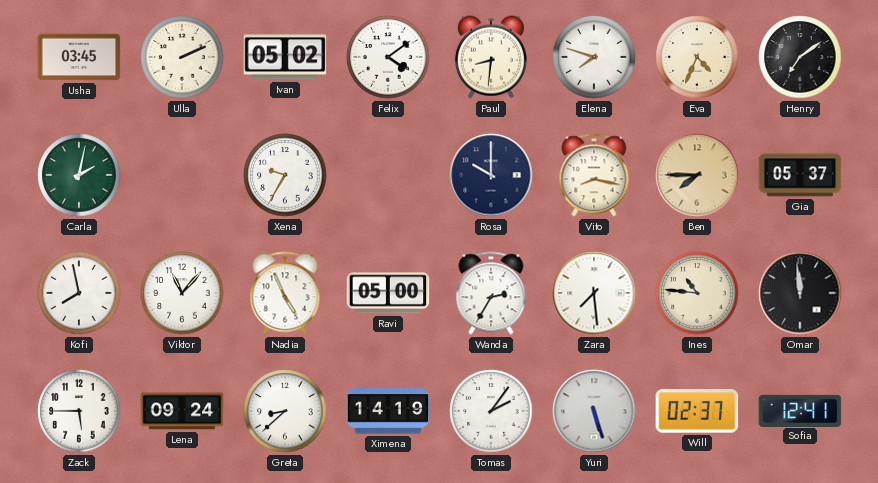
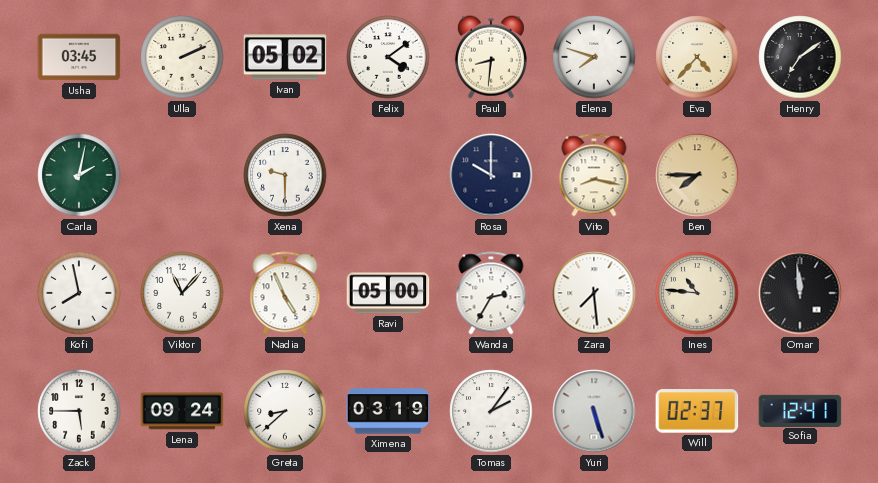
Eva: 4:34 -> 4:37 (697, 57)
Xena: 9:35 -> 9:30 (285, 175)
Gia: 05:37 -> none (800, 175)
Ximena: 14:19 -> 03:19 (388, 411)
